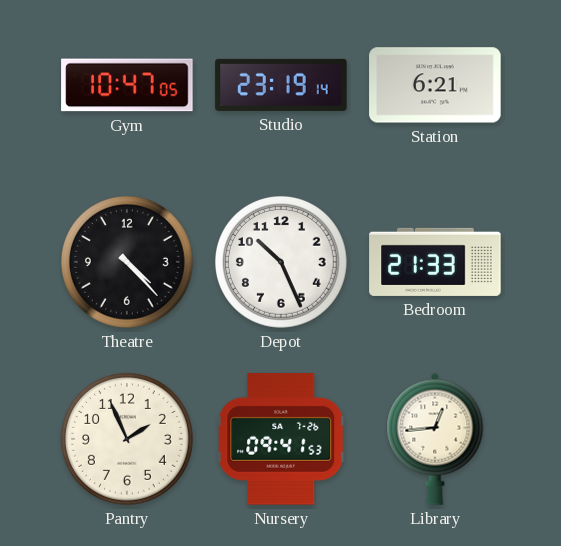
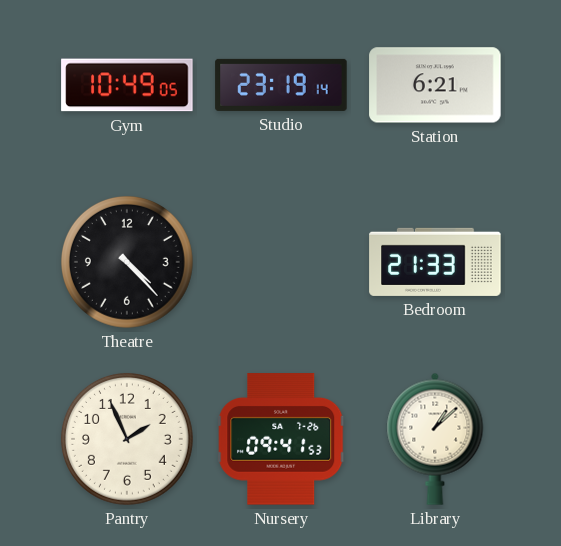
Gym: 10:47 -> 10:49 (127, 85)
Depot: 10:26 -> none (281, 262)
Library: 12:44 -> 1:08 (435, 439)
